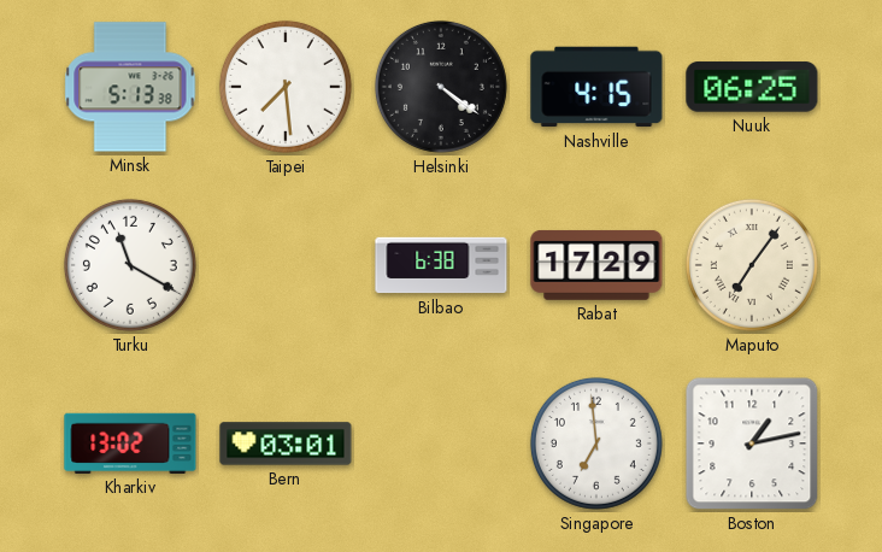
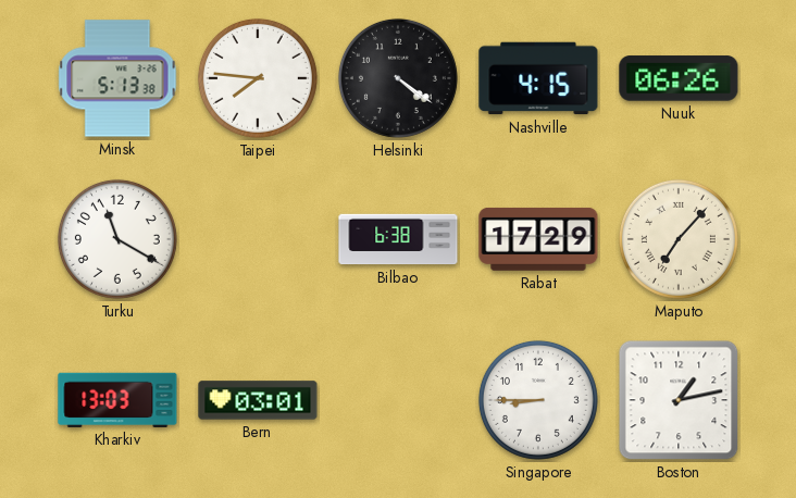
Taipei: 7:29 -> 7:46 (258, 78)
Nuuk: 06:25 -> 06:26 (679, 78)
Maputo: 7:06 -> 7:07 (679, 239)
Kharkiv: 13:02 -> 13:03 (117, 400)
Singapore: 6:59 -> 8:45 (538, 400)
